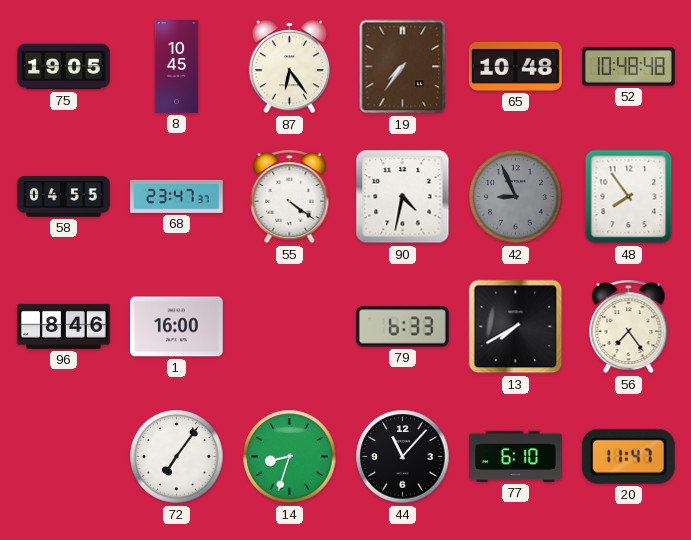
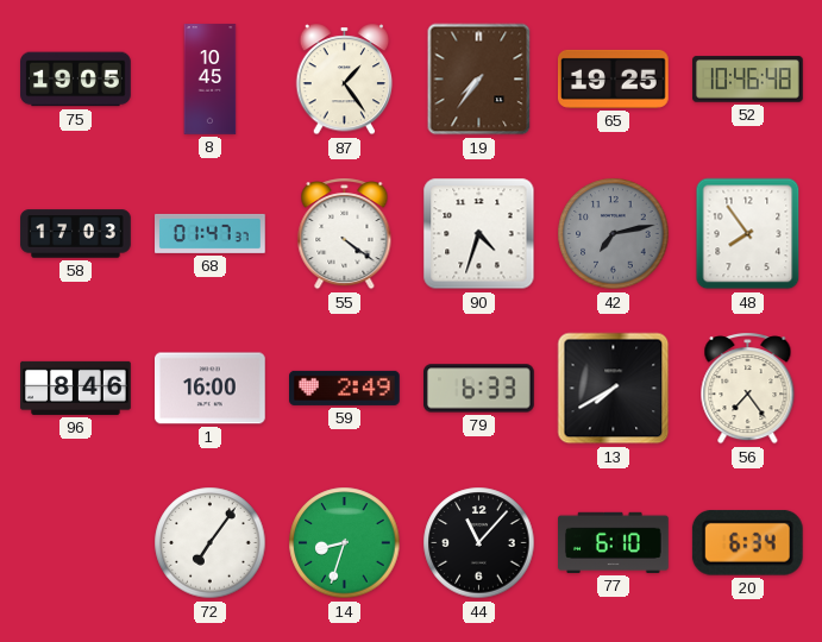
87: 6:24 -> 1:24 (345, 80)
65: 10:48 -> 19:25 (614, 78)
52: 10:48 -> 10:46 (748, 80)
58: 04:55 -> 17:03 (76, 234)
68: 23:47 -> 01:47 (211, 233)
90: 4:32 -> 4:33 (479, 234)
42: 8:56 -> 7:13 (614, 234)
59: none -> 2:49 (345, 388)
20: 11:47 -> 6:34 (747, 542)
